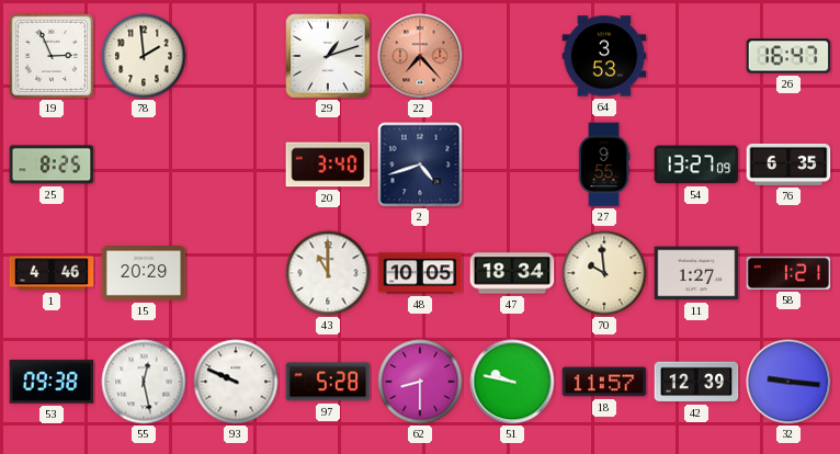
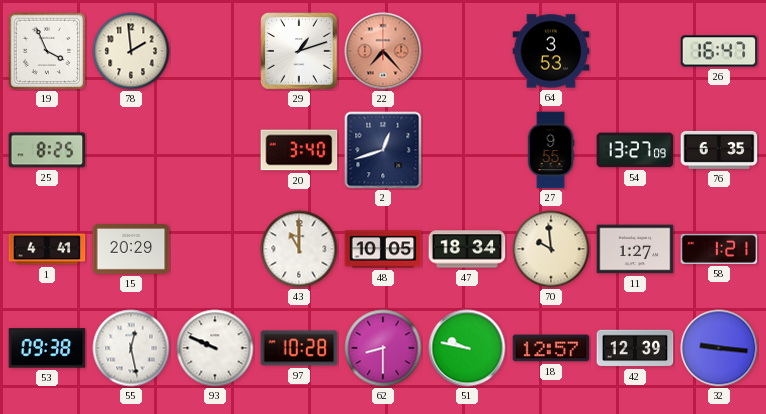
19: 2:56 -> 3:56 (47, 51)
2: 4:42 -> 12:42 (383, 150)
1: 4:46 -> 4:41 (47, 249)
97: 5:28 -> 10:28 (299, 348)
18: 11:57 -> 12:57 (551, 348)
